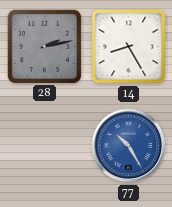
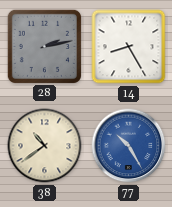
38: none -> 10:39 (45, 146)
